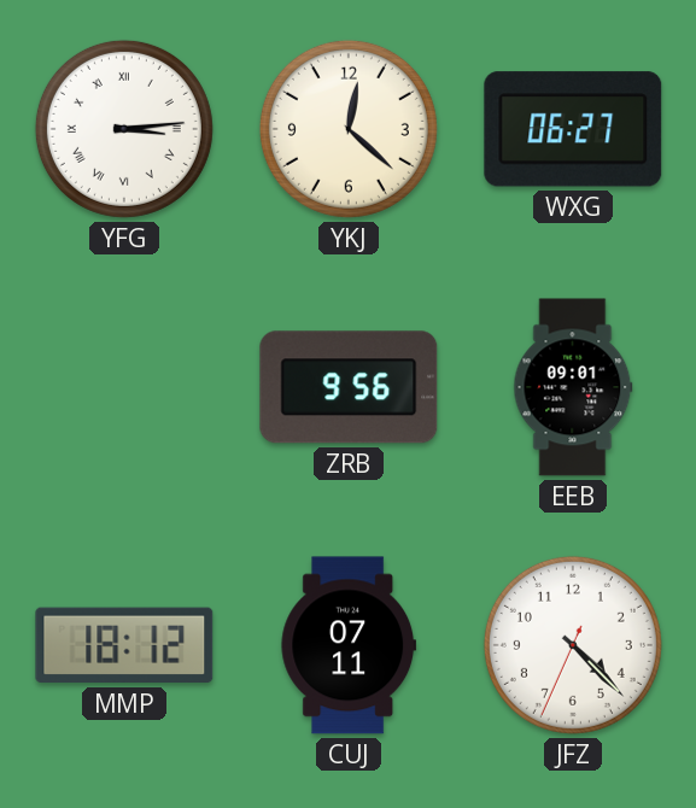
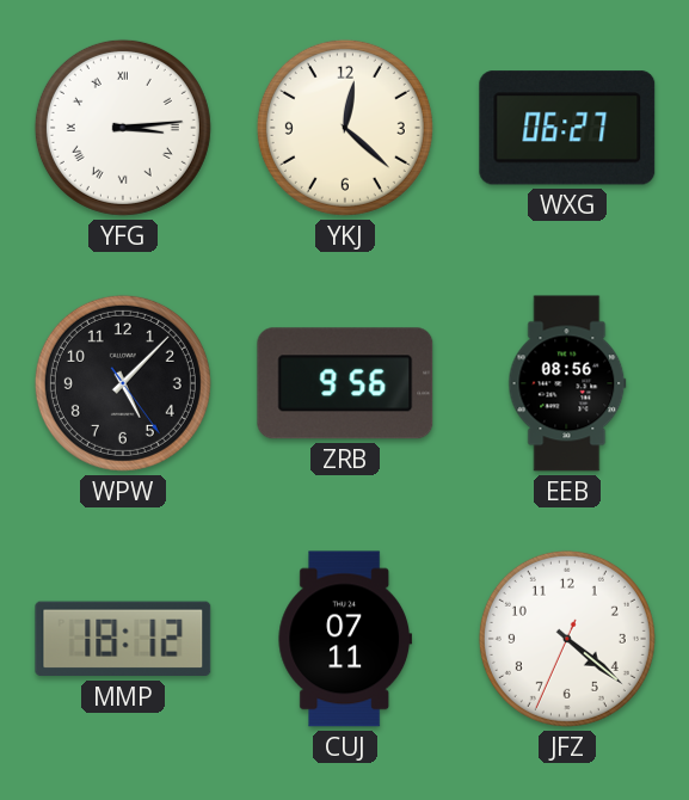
WPW: none -> 5:07 (123, 383)
EEB: 09:01 -> 08:56 (567, 383)
JFZ: 4:22 -> 4:21 (567, 639)
